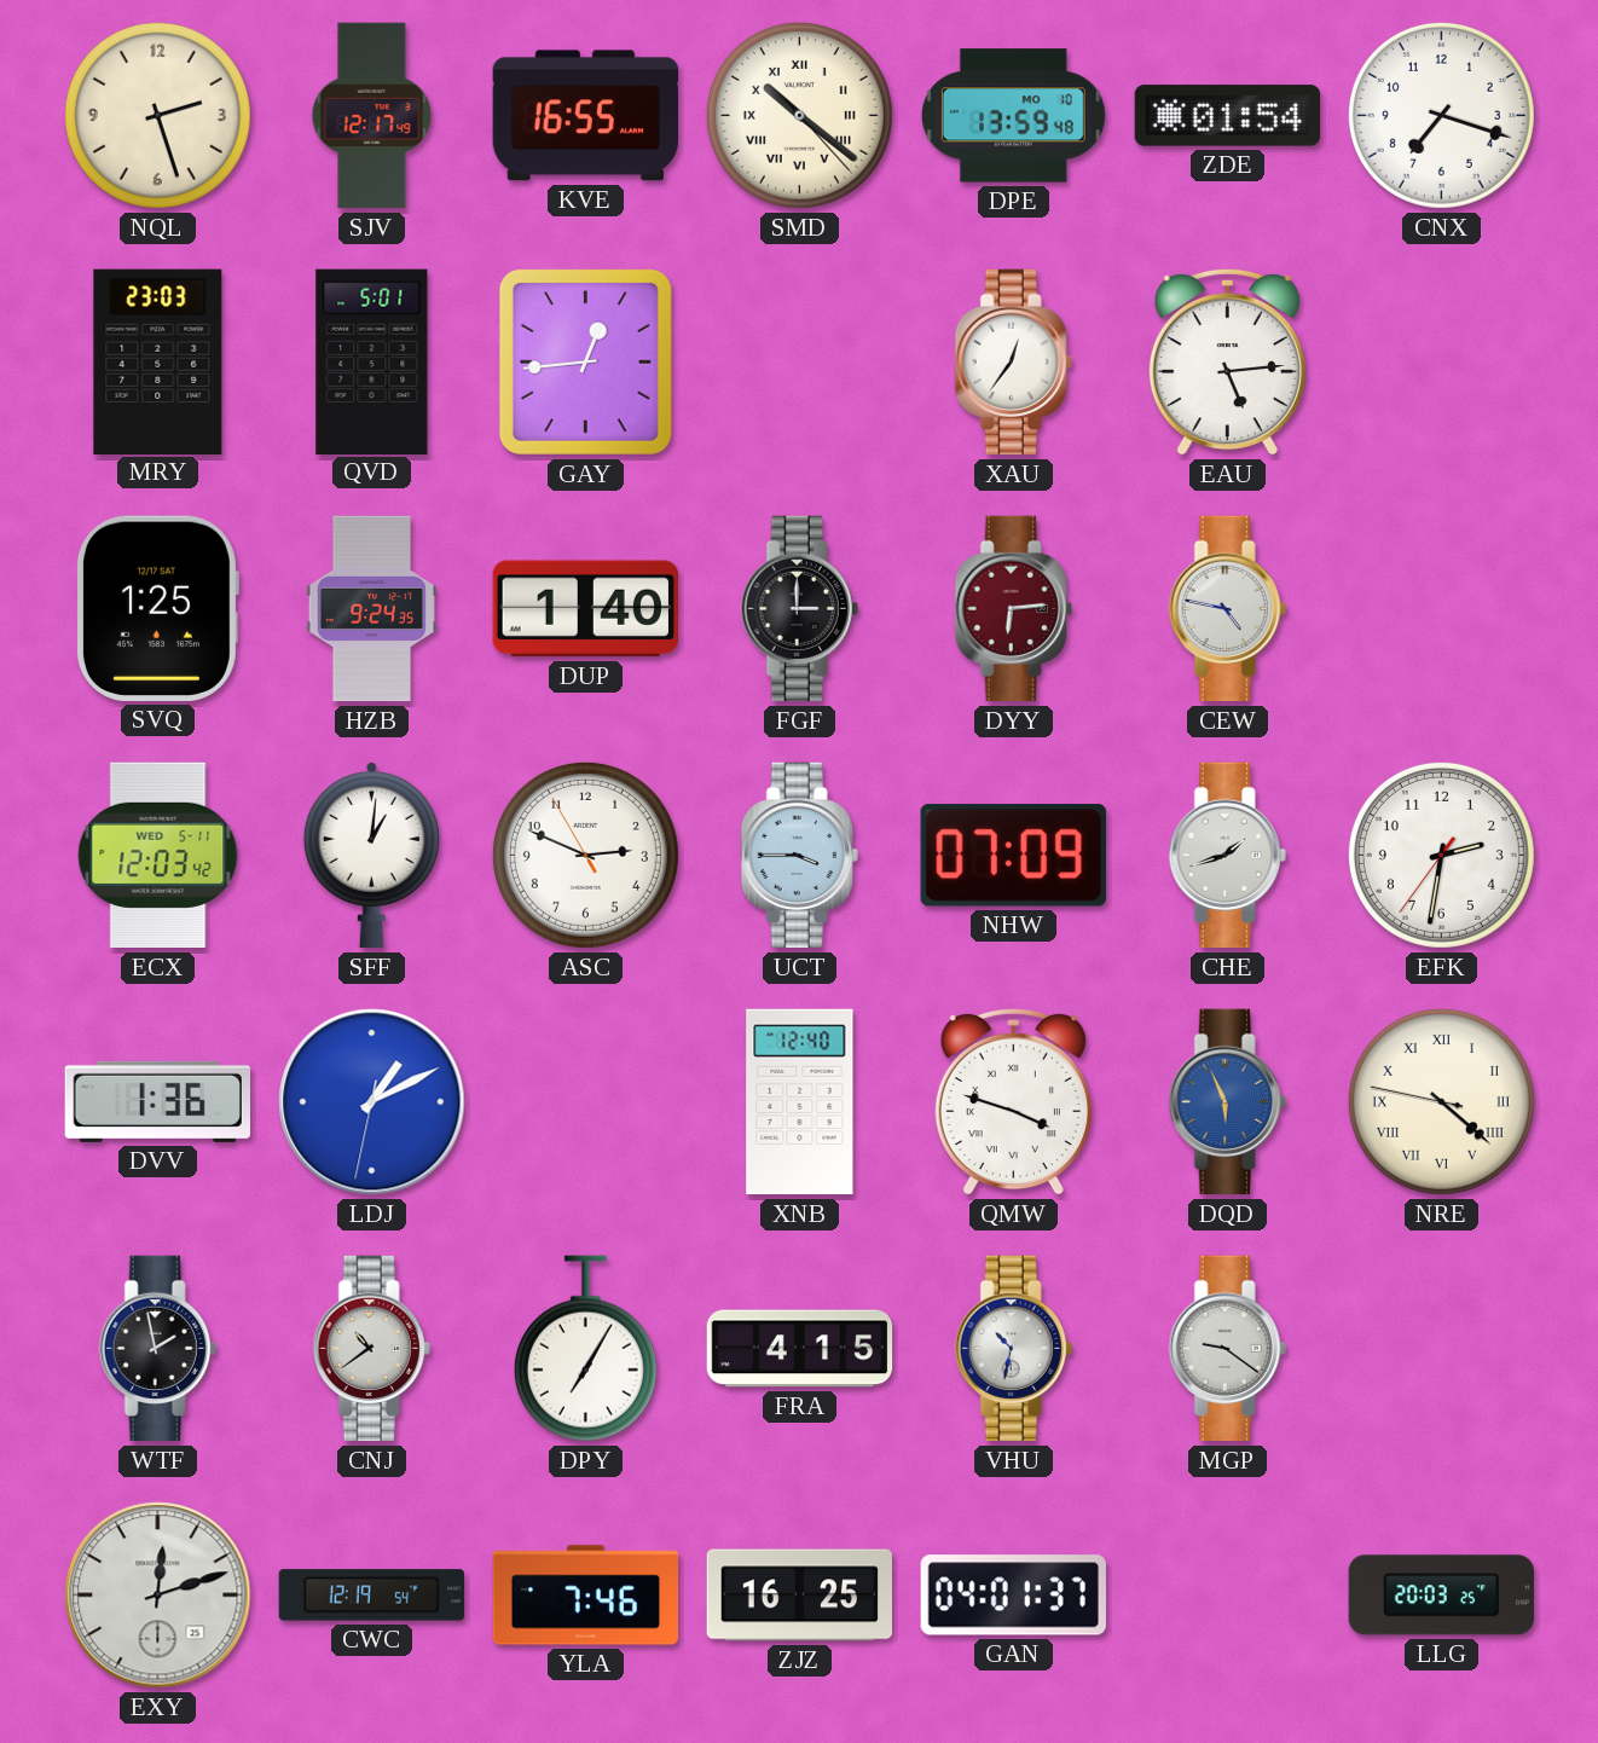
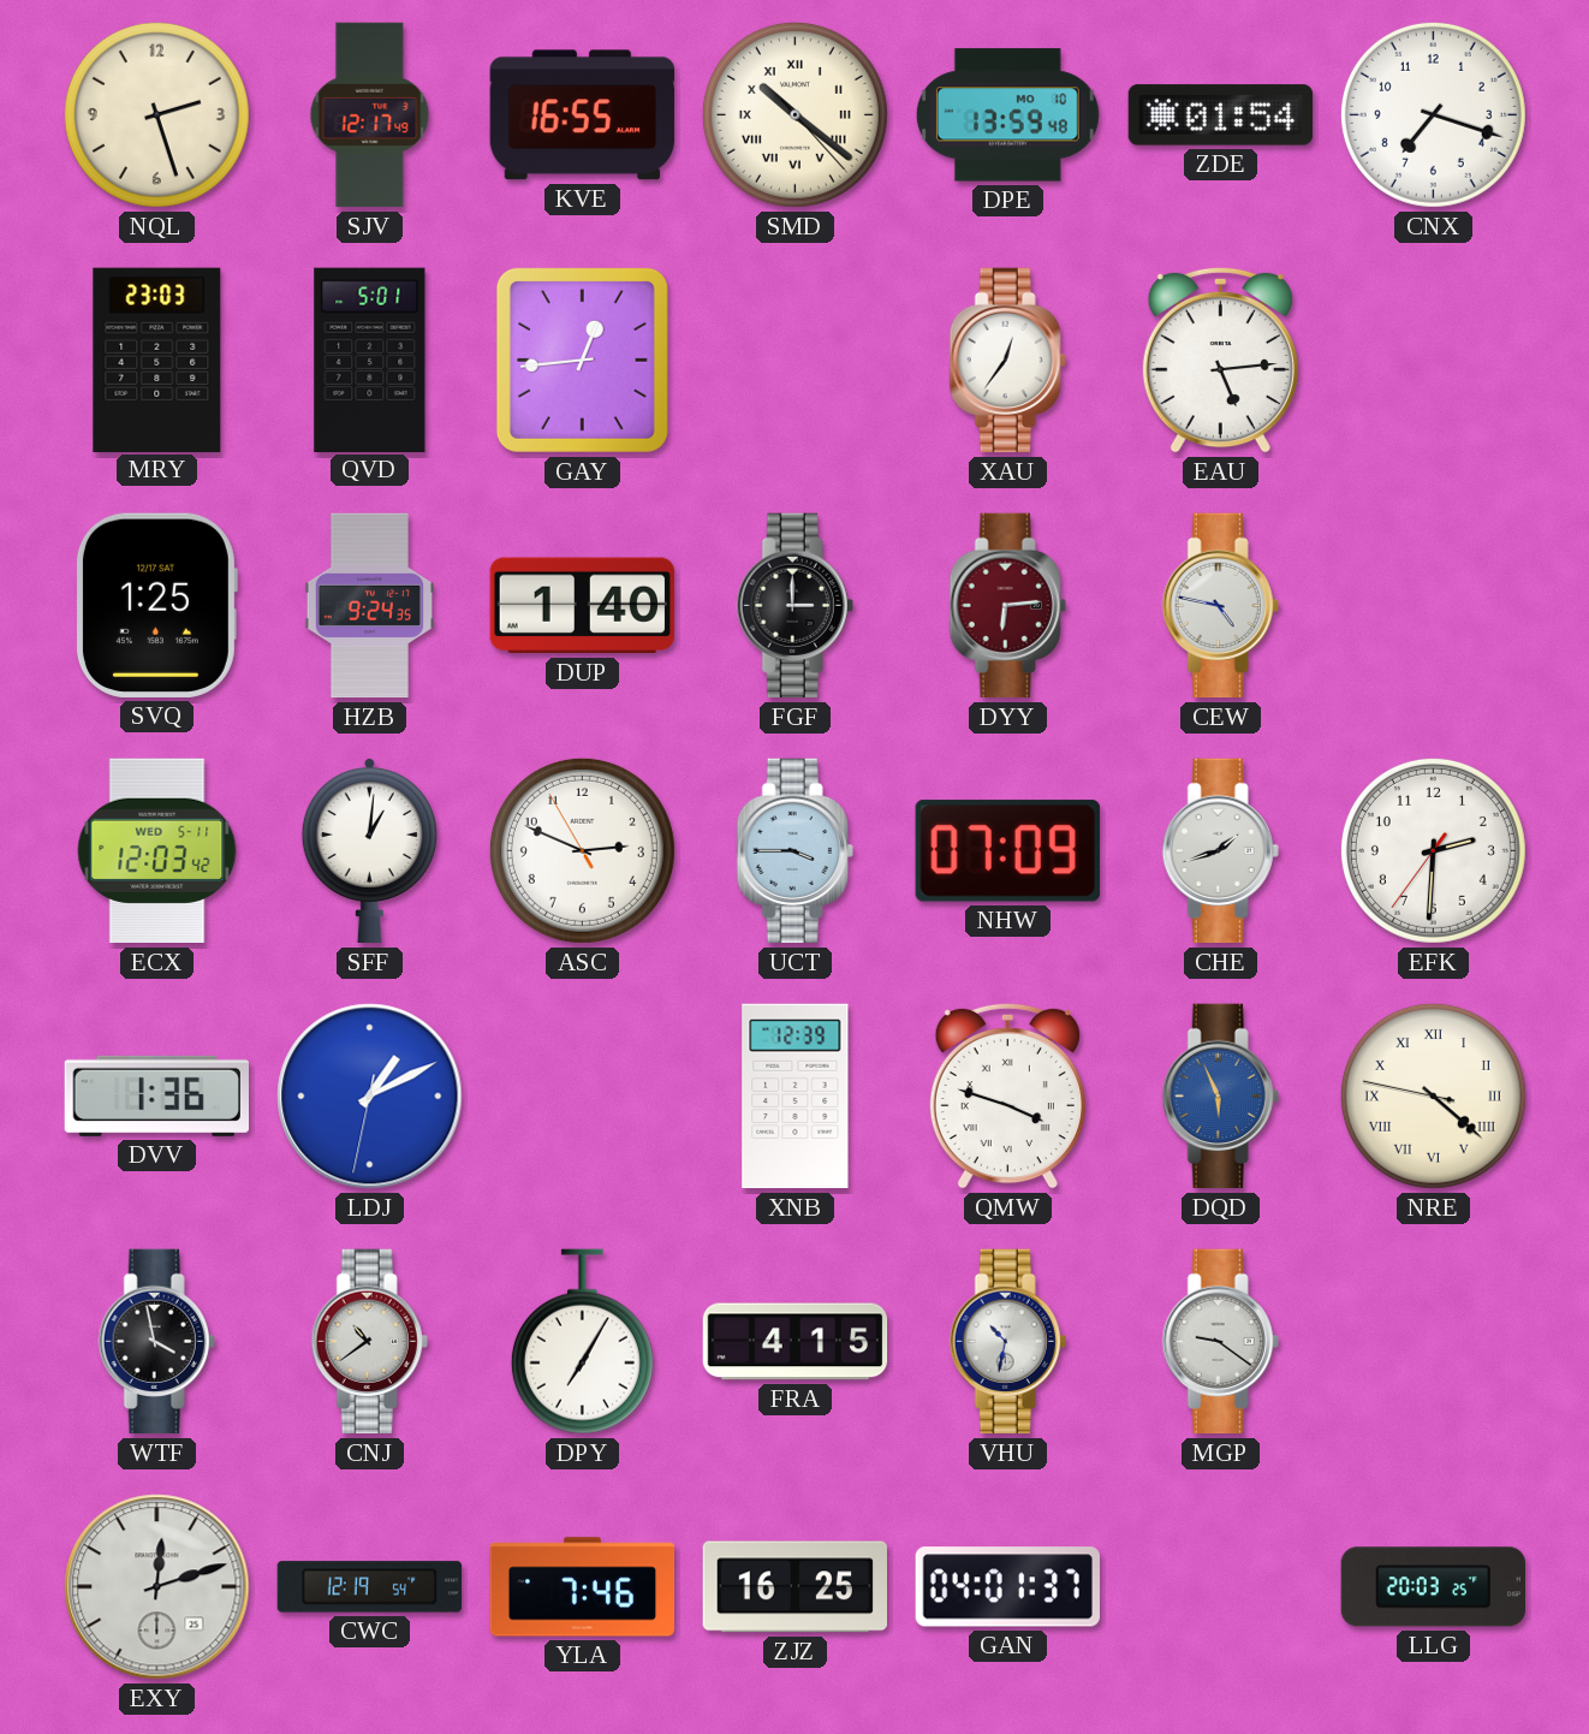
EFK: 2:31 -> 2:30 (1433, 850)
XNB: 12:40 -> 12:39 (796, 1097)
WTF: 1:58 -> 3:58 (156, 1342)
